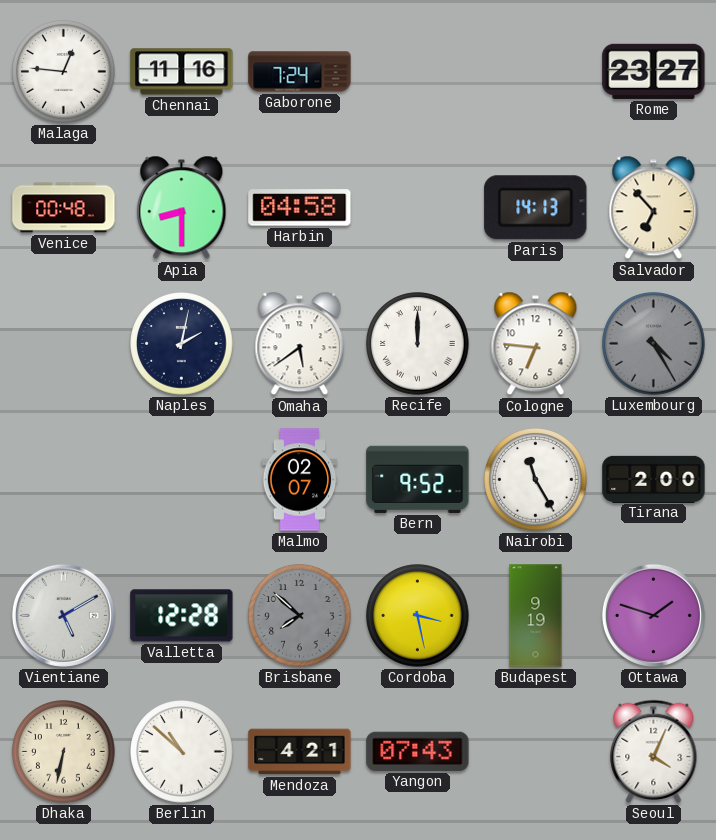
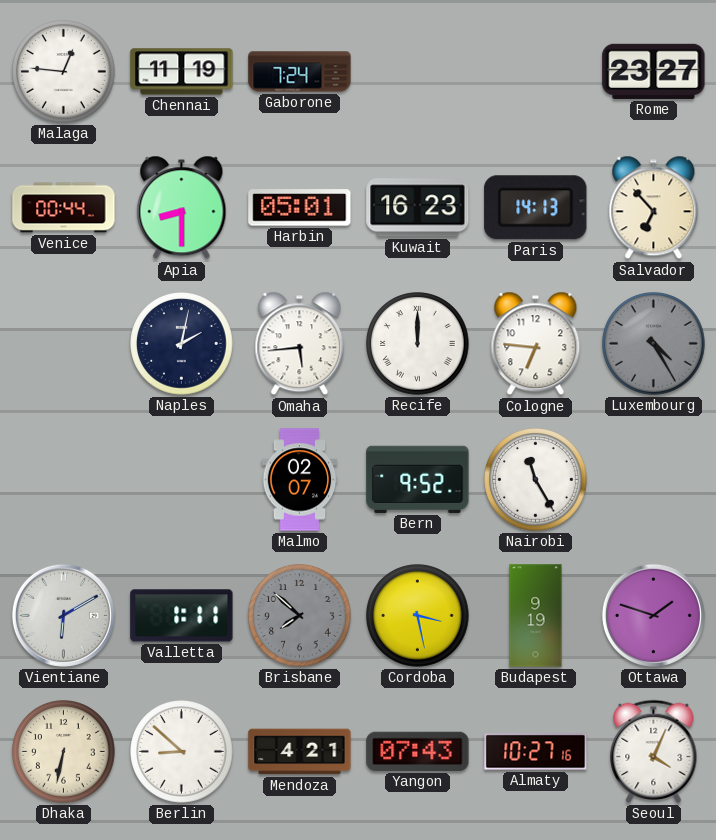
Chennai: 11:16 -> 11:19 (182, 72)
Venice: 00:48 -> 00:44 (64, 208)
Harbin: 04:58 -> 05:01 (300, 208)
Kuwait: none -> 16:23 (418, 208)
Omaha: 5:39 -> 5:44 (300, 344)
Tirana: 2:00 -> none (654, 479)
Vientiane: 5:10 -> 6:10 (63, 615)
Valletta: 12:28 -> 1:11 (182, 616)
Berlin: 10:52 -> 8:52 (182, 752)
Almaty: none -> 10:27 (536, 752)
